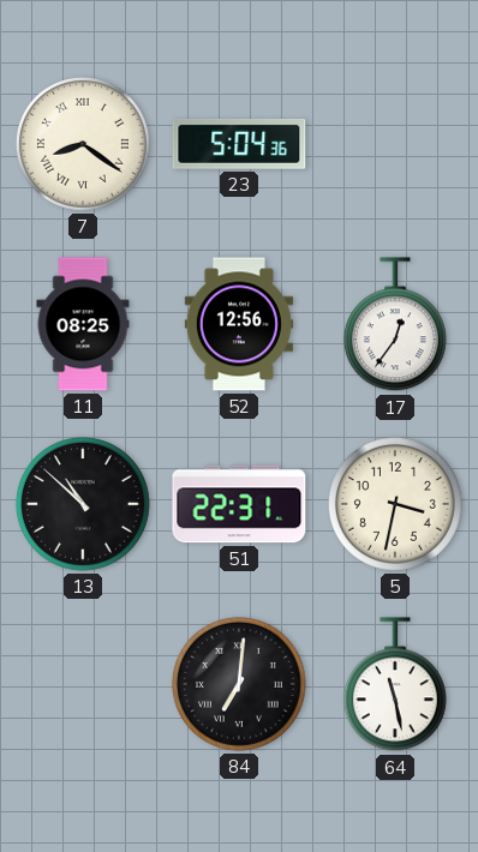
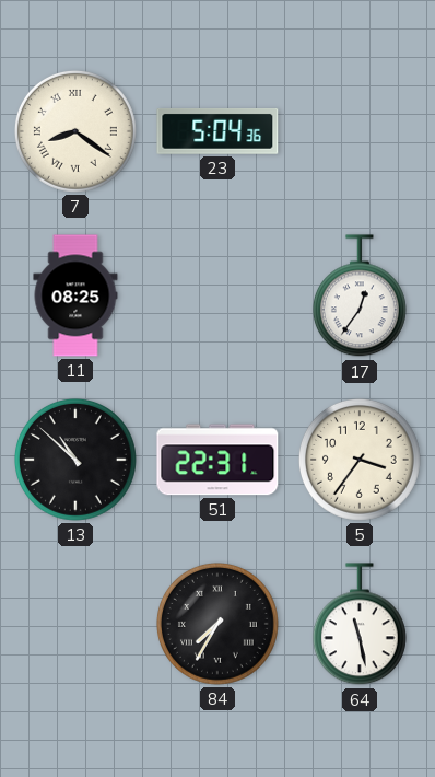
52: 12:56 -> none (239, 324)
5: 3:32 -> 3:36 (360, 460)
84: 7:01 -> 7:35 (217, 624)
